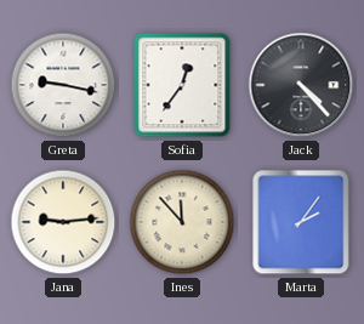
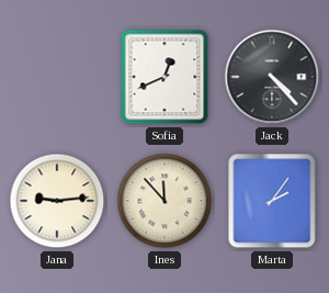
Greta: 9:17 -> none (63, 85)
Sofia: 12:36 -> 12:41 (164, 77)
